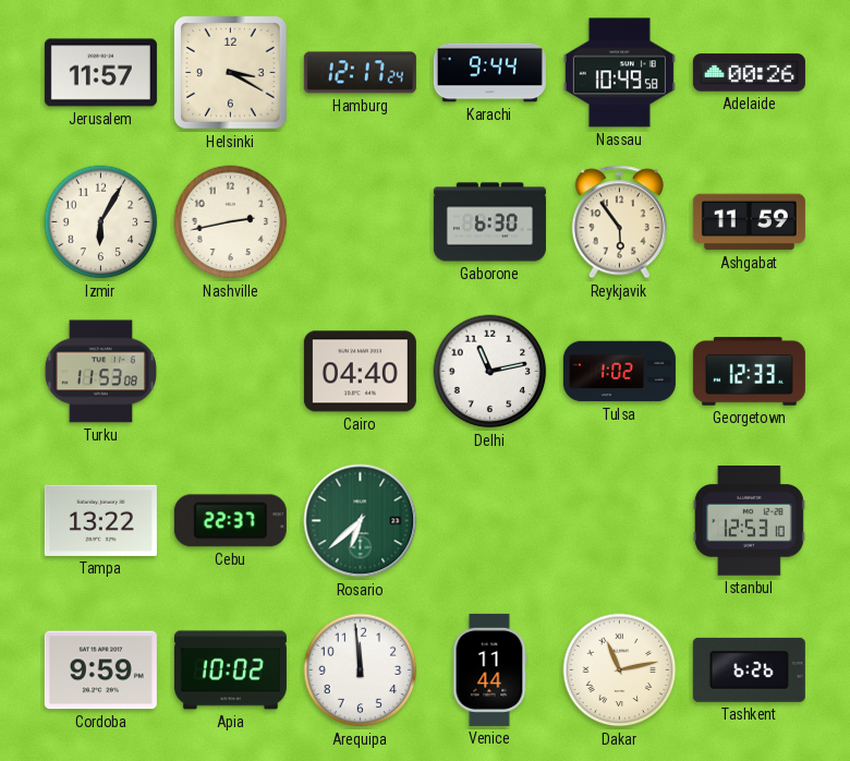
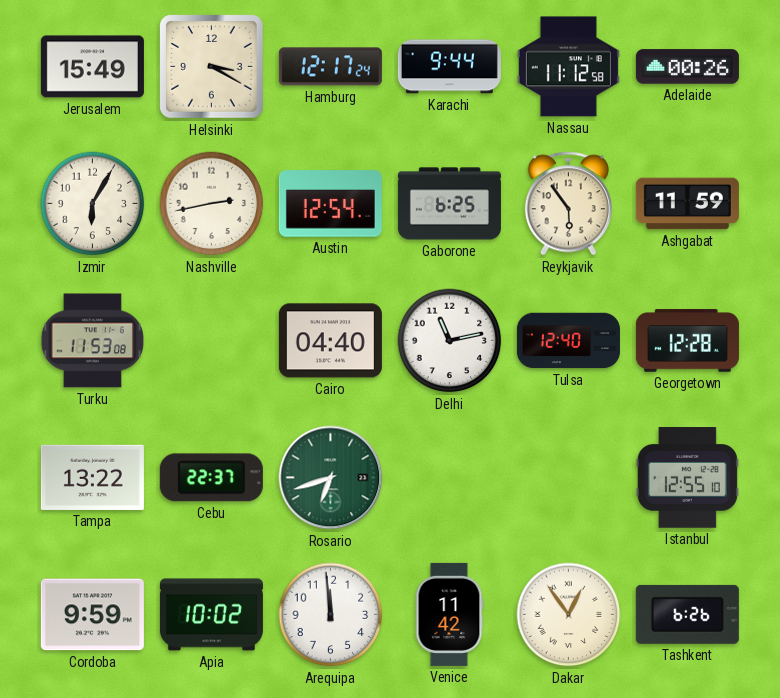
Jerusalem: 11:57 -> 15:49 (92, 67)
Nassau: 10:49 -> 11:12 (568, 67)
Austin: none -> 12:54 (330, 204)
Gaborone: 6:30 -> 6:25 (449, 204)
Tulsa: 1:02 -> 12:40 (568, 341)
Georgetown: 12:33 -> 12:28 (687, 341)
Rosario: 6:38 -> 6:42 (331, 478)
Istanbul: 12:53 -> 12:55 (687, 478)
Venice: 11:44 -> 11:42 (449, 614)
Dakar: 11:13 -> 12:54 (569, 615)
